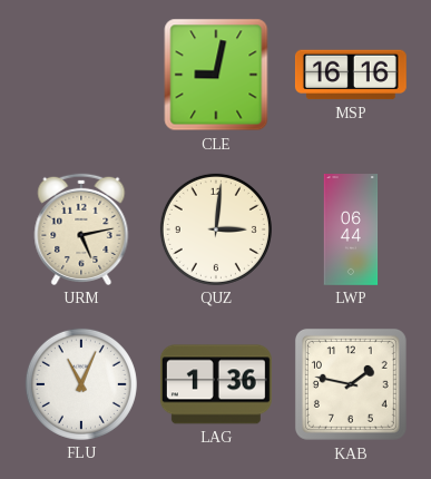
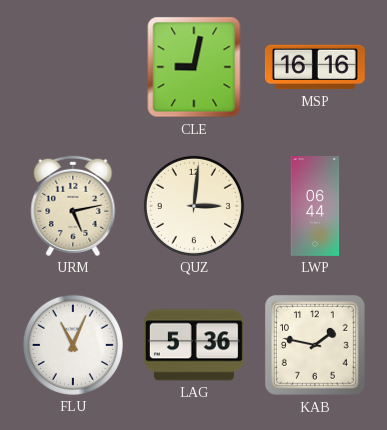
LAG: 1:36 -> 5:36 (194, 345)
